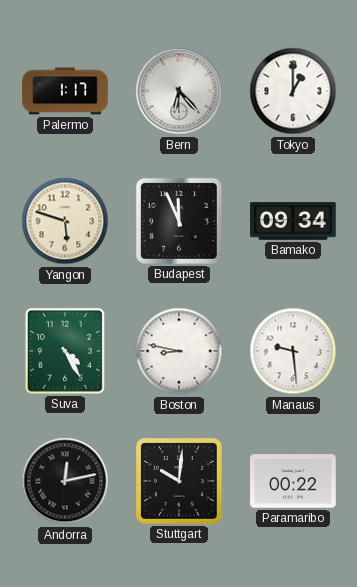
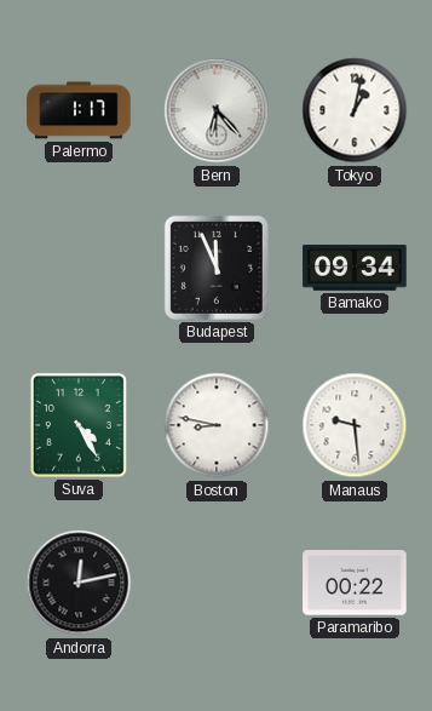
Tokyo: 1:00 -> 1:02 (355, 110)
Yangon: 5:48 -> none (65, 221)
Stuttgart: 10:01 -> none (179, 481)
